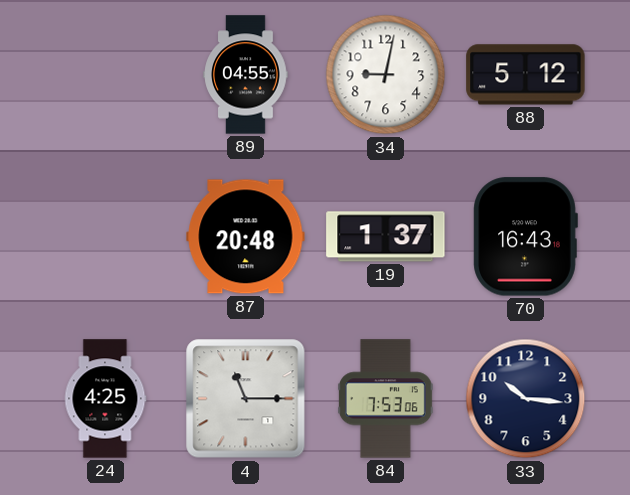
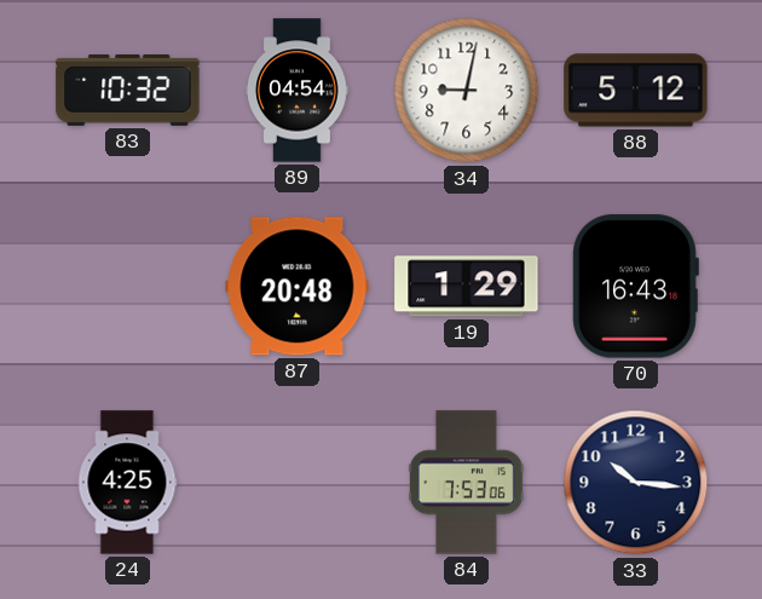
83: none -> 10:32 (128, 90)
89: 04:55 -> 04:54 (298, 91)
19: 1:37 -> 1:29 (467, 287)
4: 11:15 -> none (246, 399)
